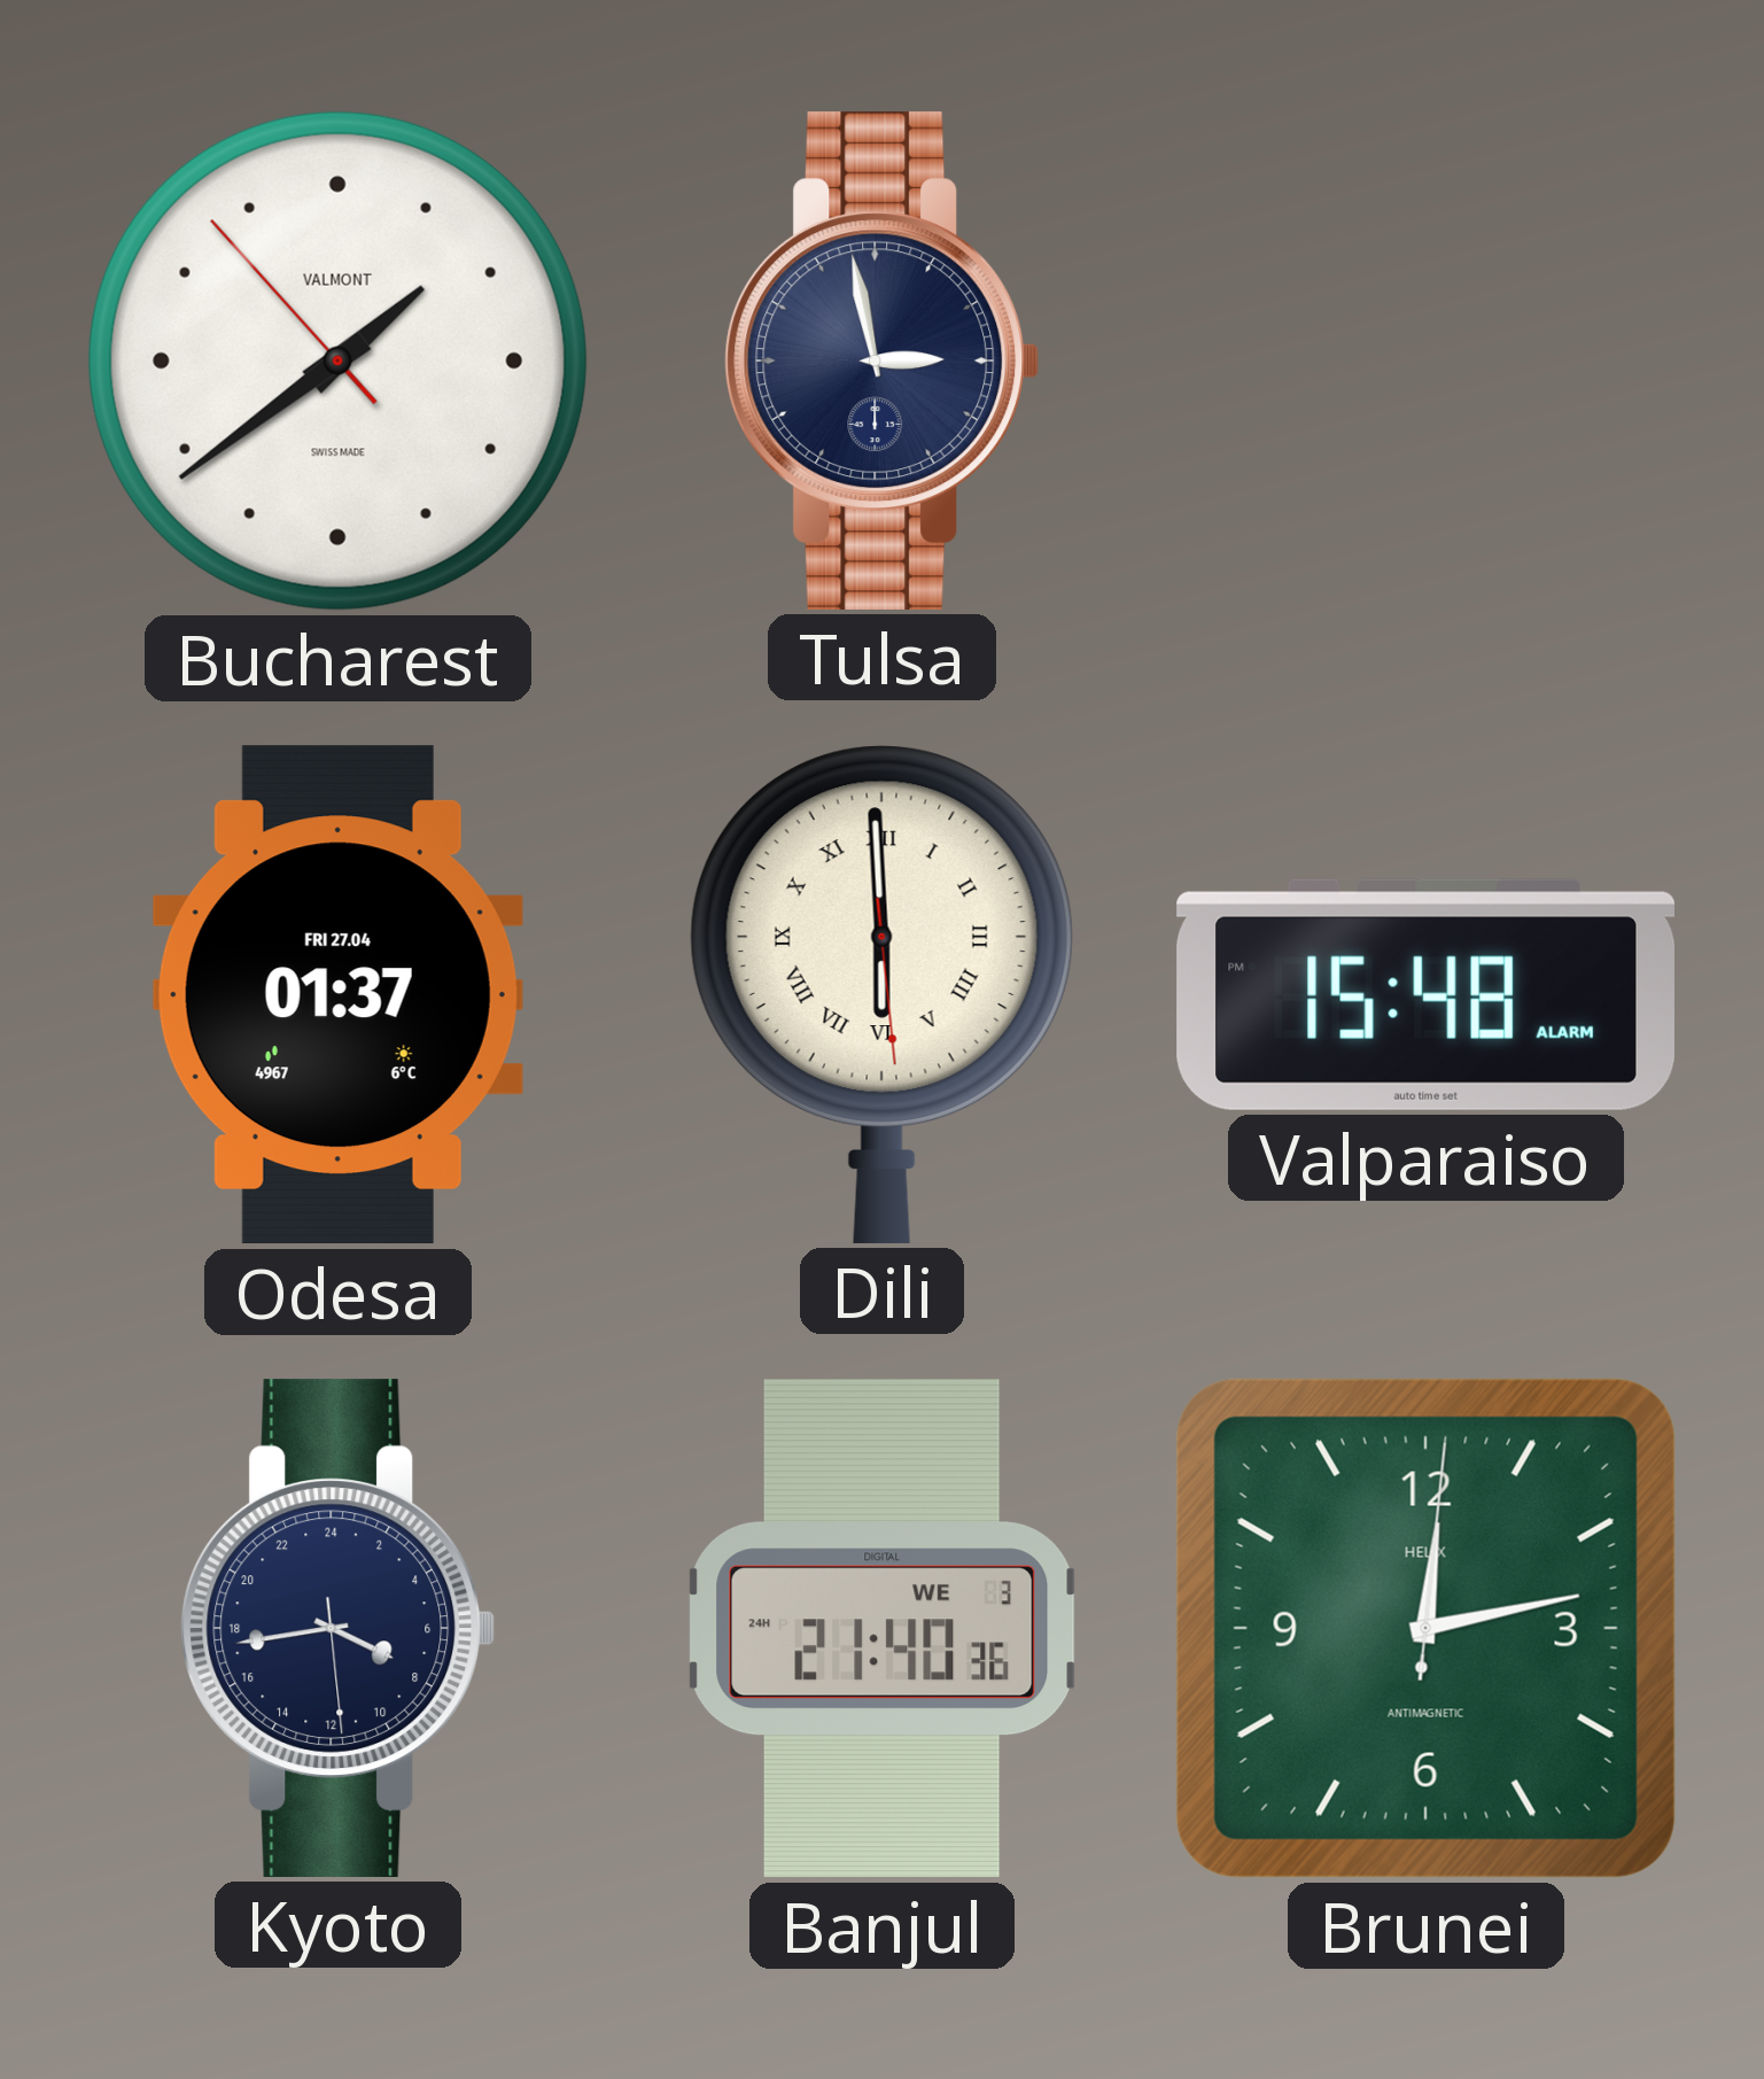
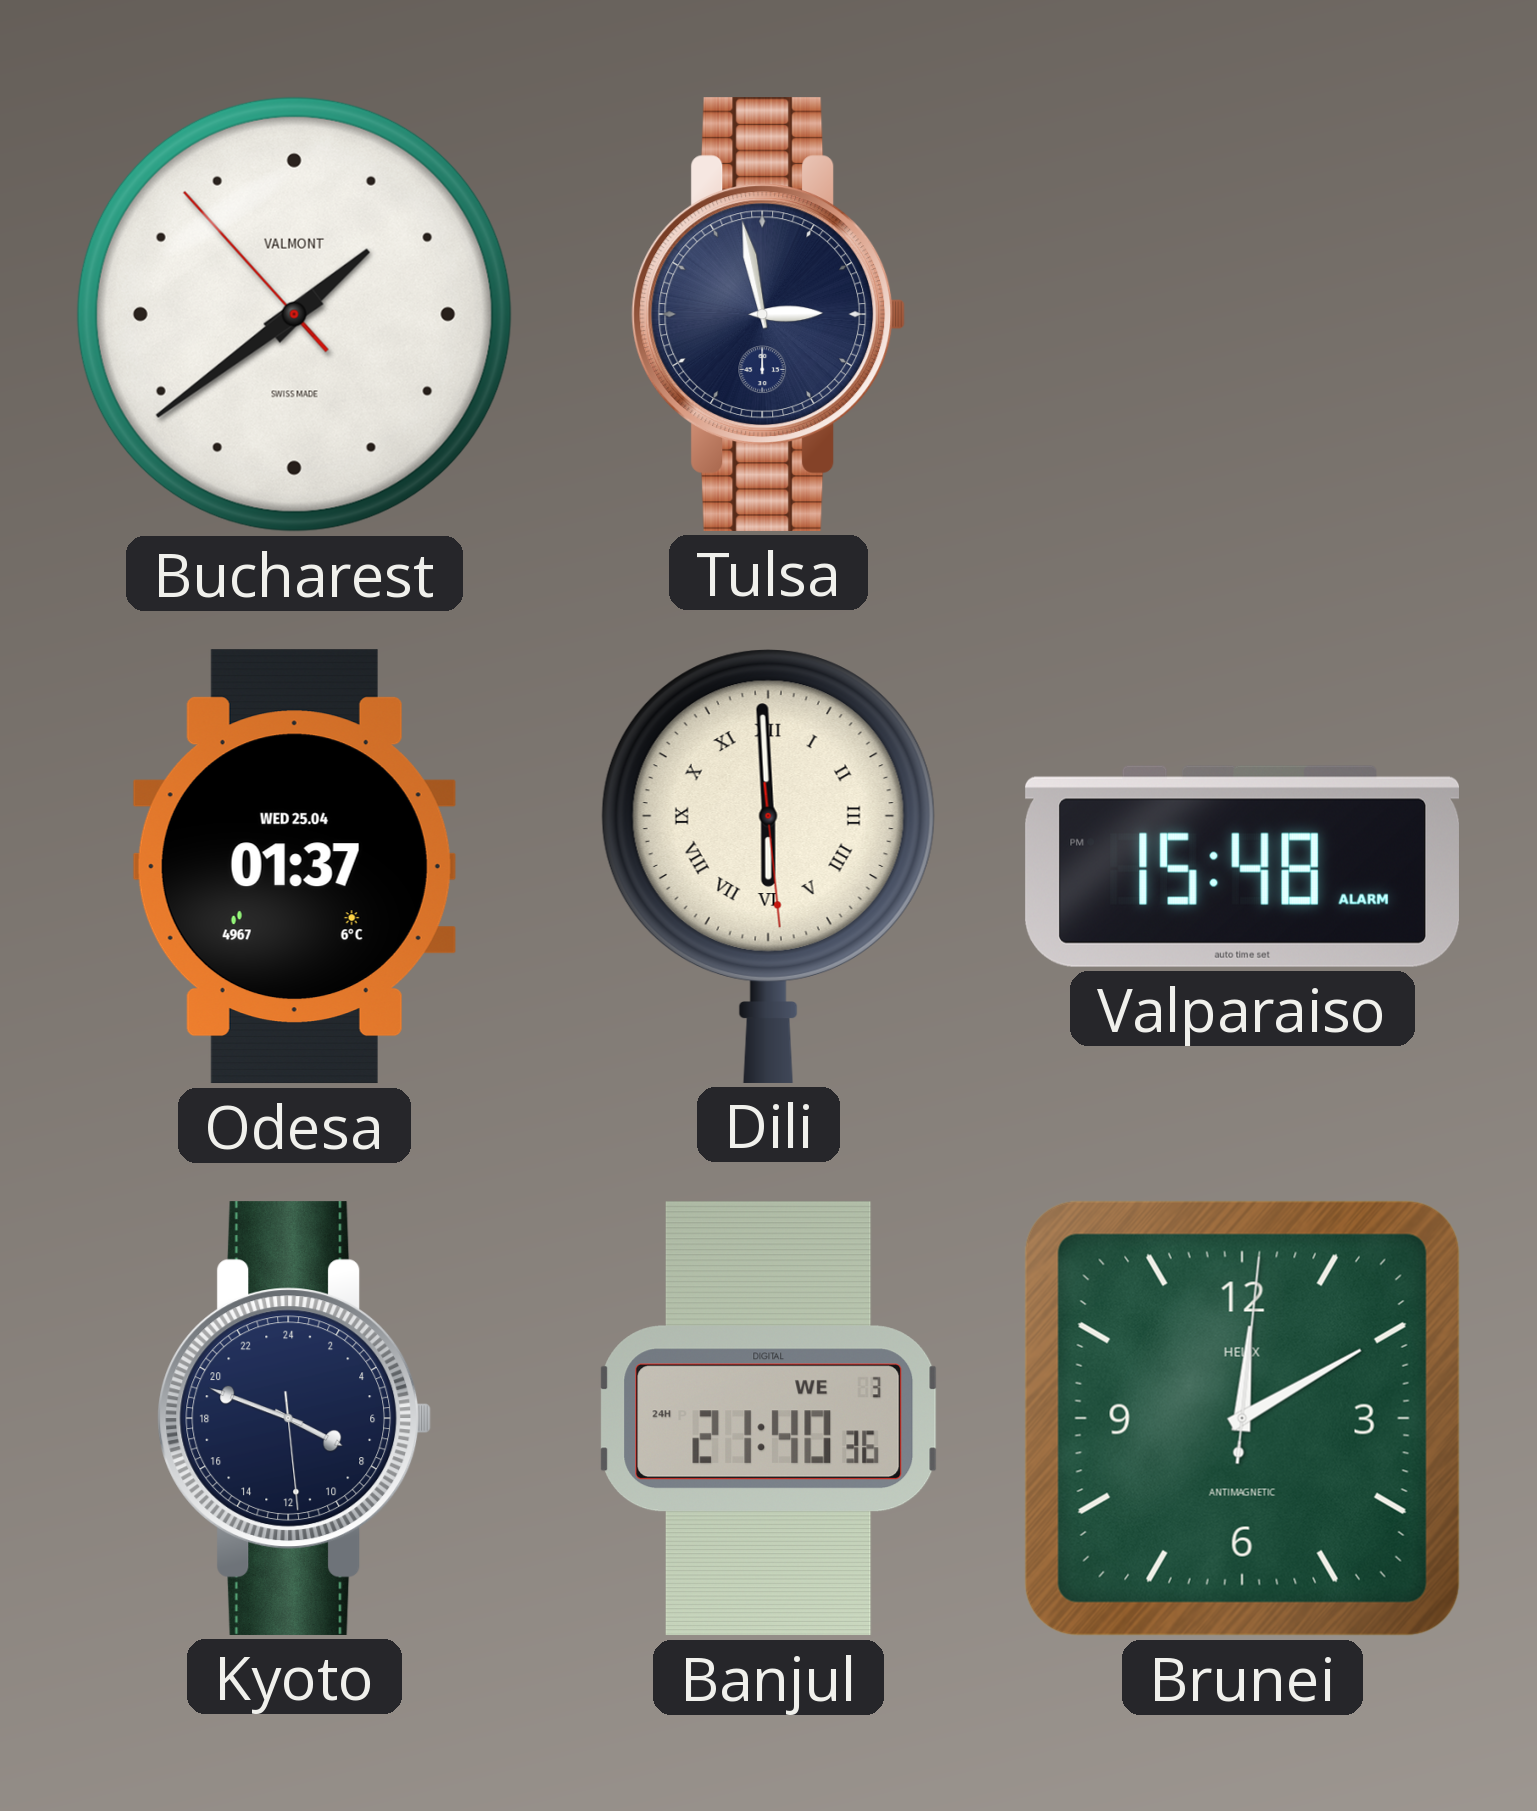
Odesa date: FRI 27.04 -> WED 25.04 (294, 867)
Kyoto: 7:43 -> 7:48 (295, 1418)
Brunei: 12:13 -> 12:10 (1242, 1418)
